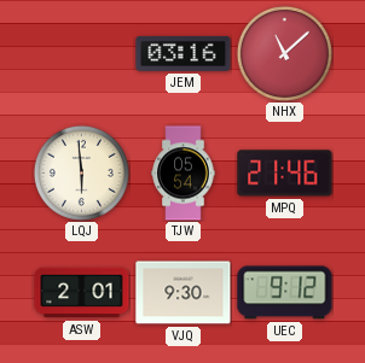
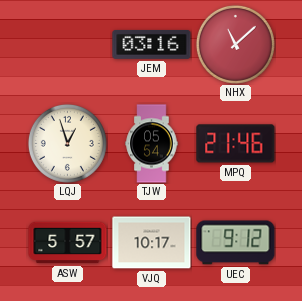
LQJ: 5:59 -> 12:57 (67, 143)
ASW: 2:01 -> 5:57 (68, 243)
VJQ: 9:30 -> 10:17 (152, 243)
